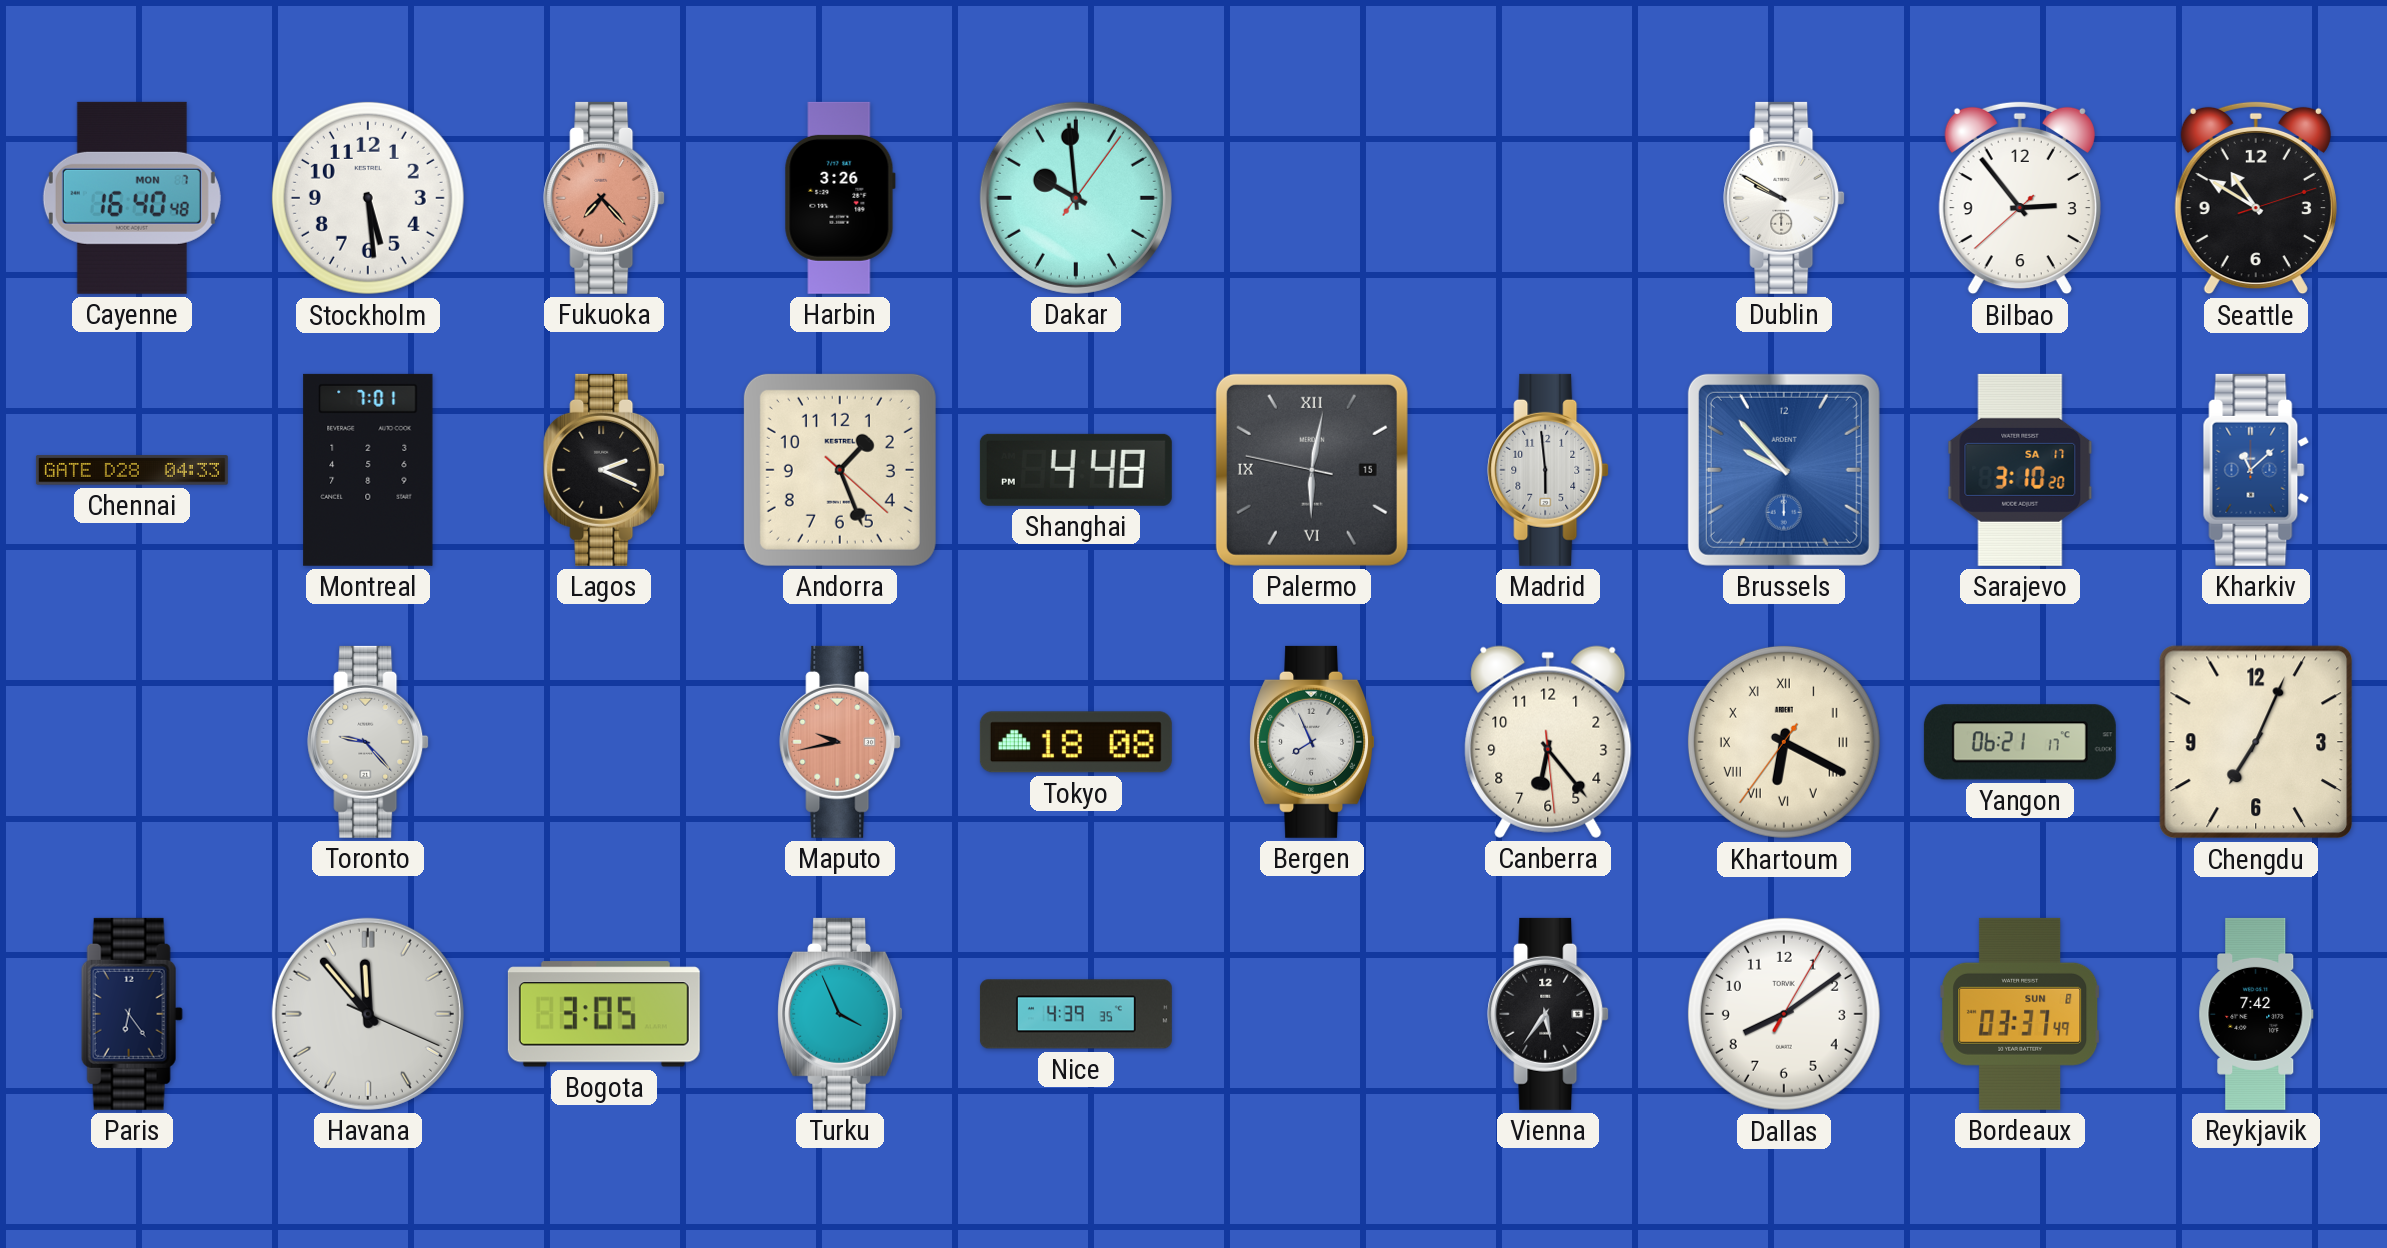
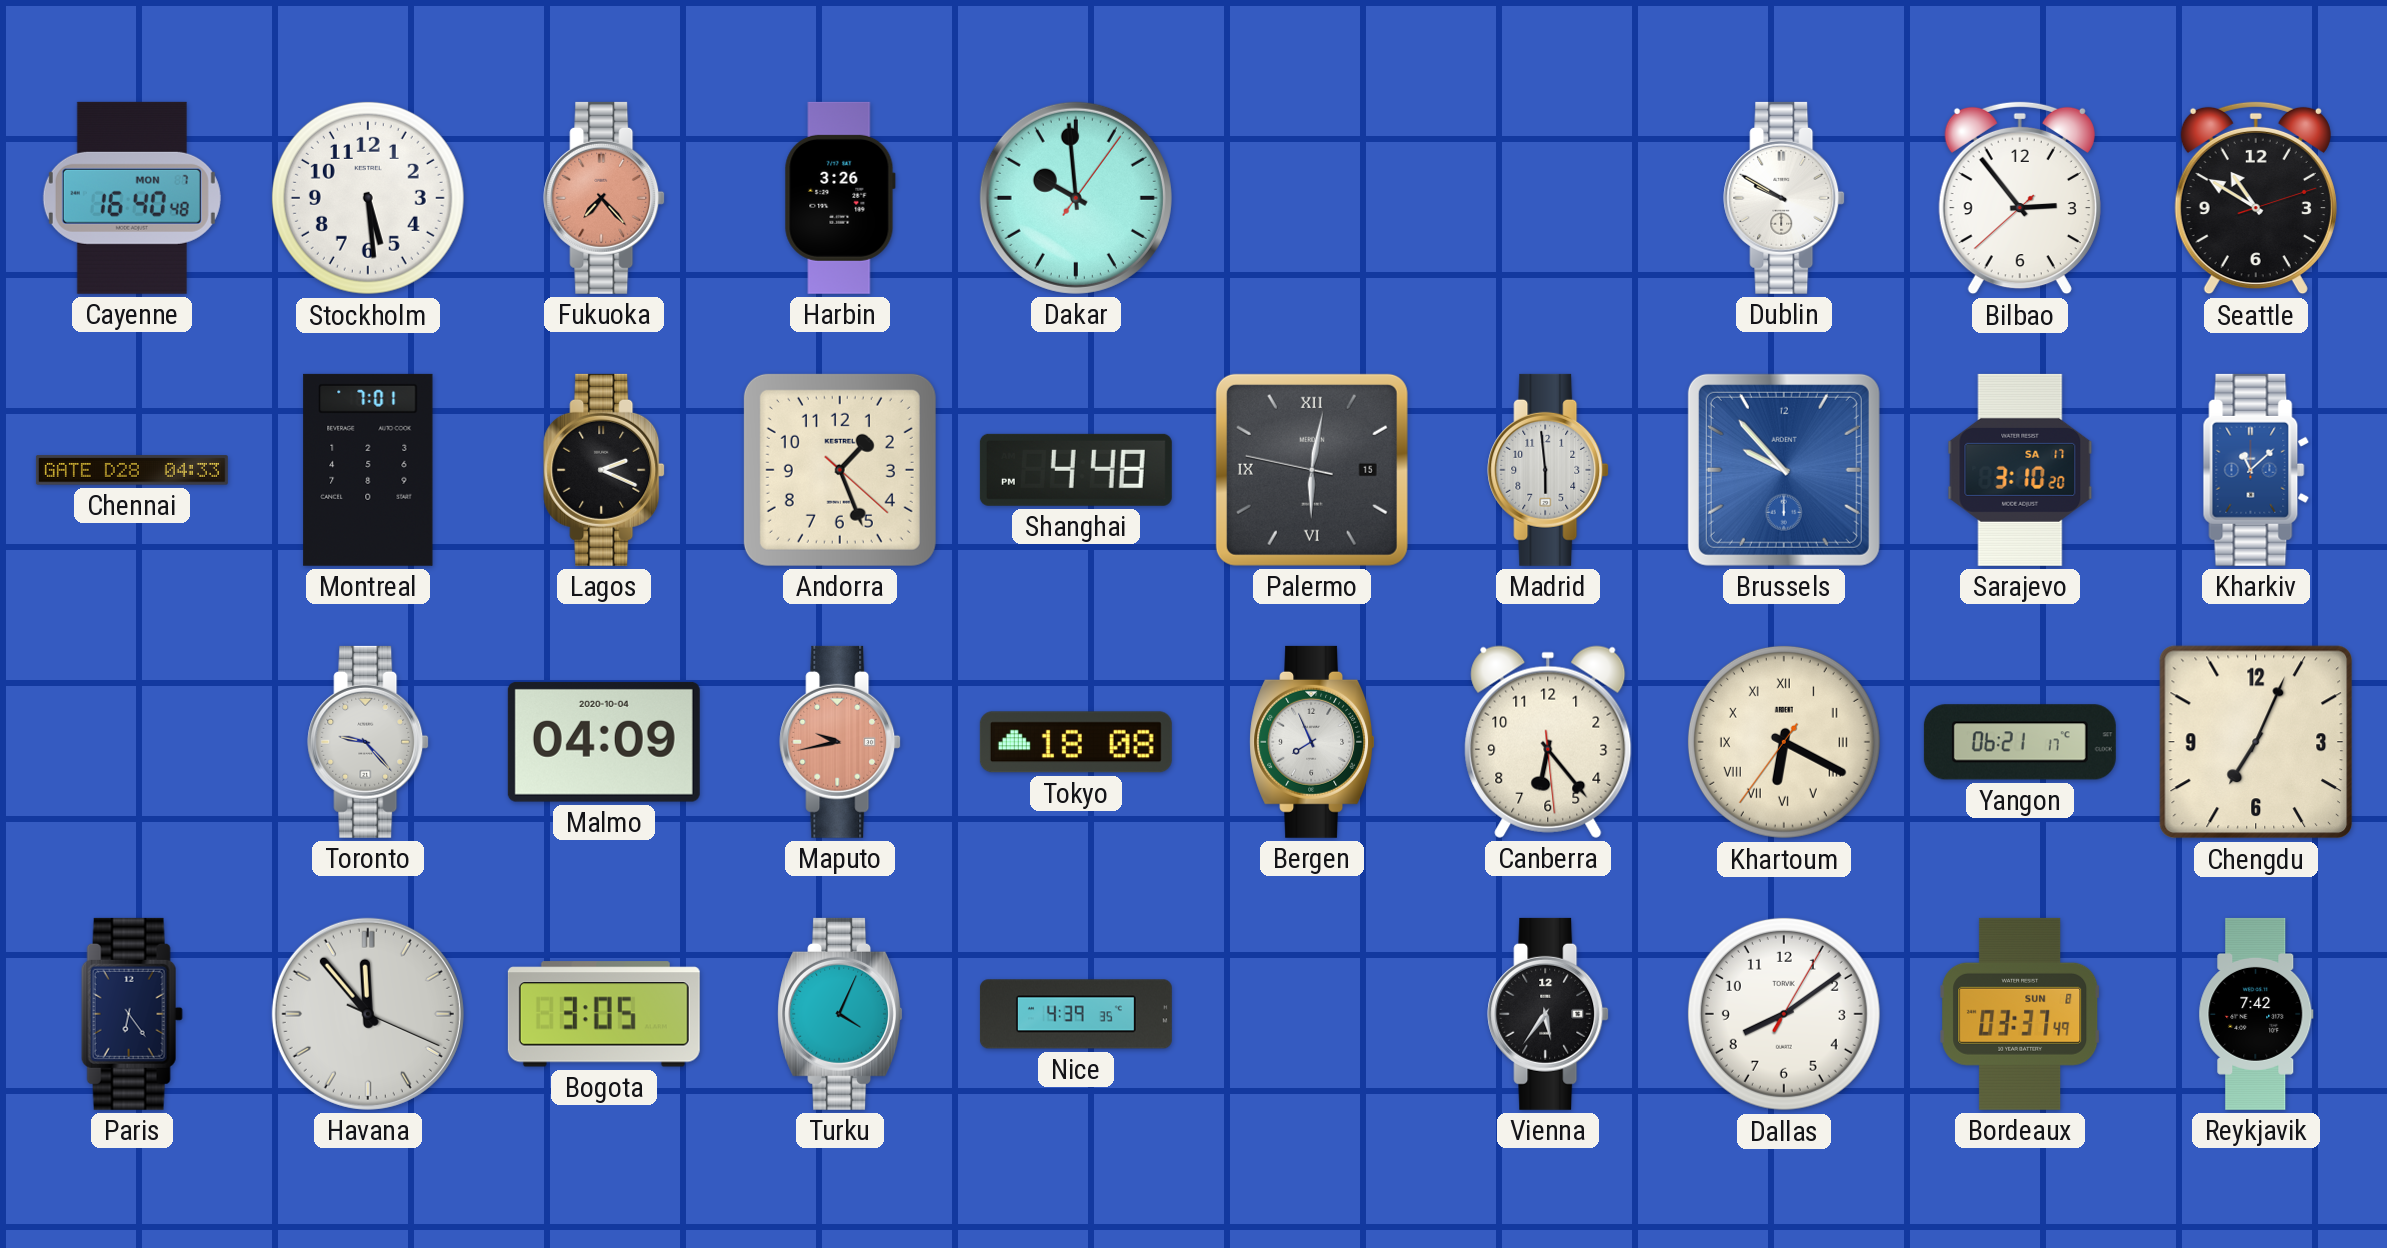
Malmo: none -> 04:09 (604, 742)
Turku: 3:56 -> 4:04 (840, 1014)
